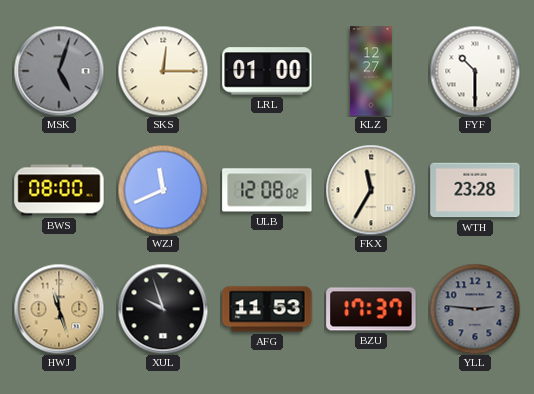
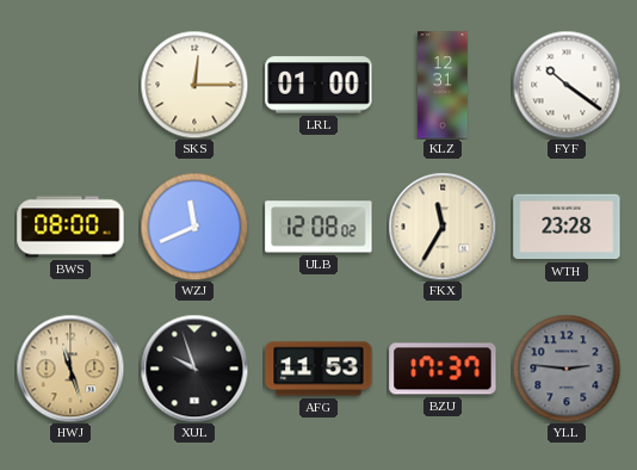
MSK: 5:03 -> none (59, 71)
KLZ: 12:27 -> 12:31 (443, 85)
FYF: 10:30 -> 10:21 (567, 85)
